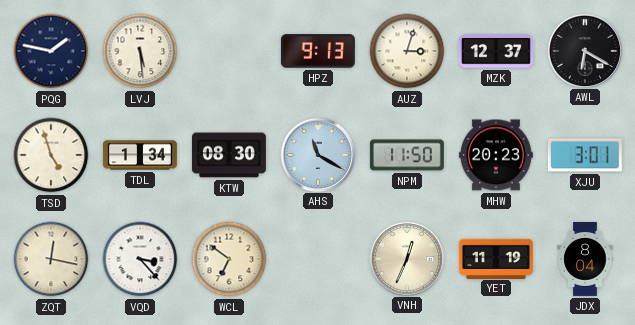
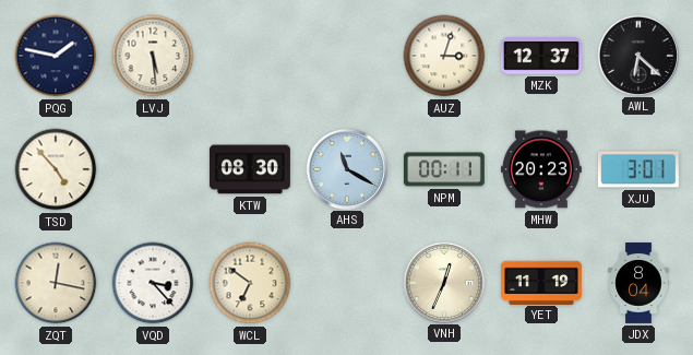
HPZ: 9:13 -> none (318, 51)
AWL: 6:20 -> 6:22 (637, 55)
TSD: 4:57 -> 4:53 (56, 169)
TDL: 1:34 -> none (140, 155)
NPM: 11:50 -> 00:11 (444, 169)
